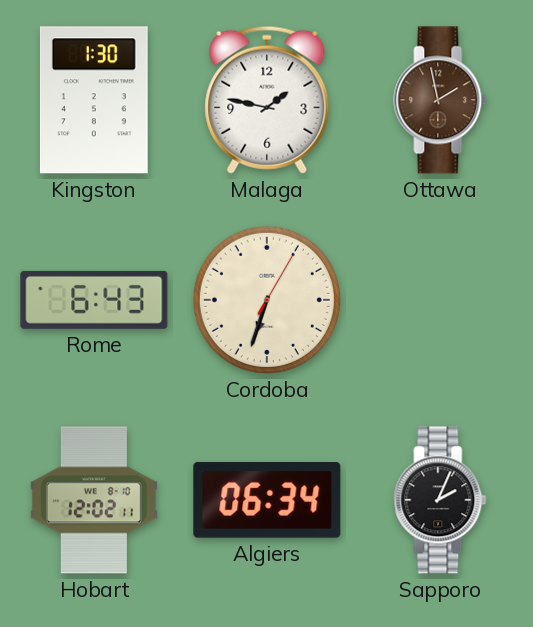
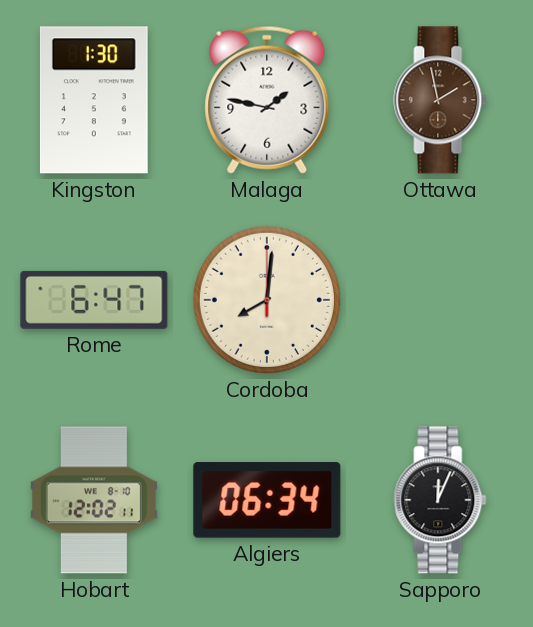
Rome: 6:43 -> 6:47 (94, 300)
Cordoba: 6:33 -> 8:01 (267, 300)
Sapporo: 2:04 -> 12:04 (440, 500)
